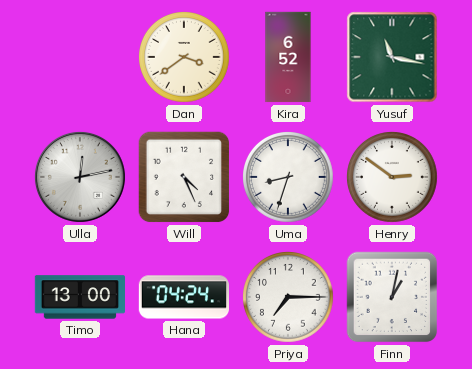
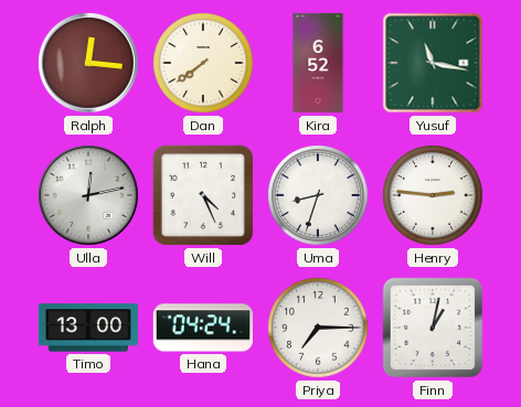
Ralph: none -> 12:16 (88, 63)
Dan: 3:39 -> 7:39 (204, 64)
Henry: 2:51 -> 2:46 (434, 196)
